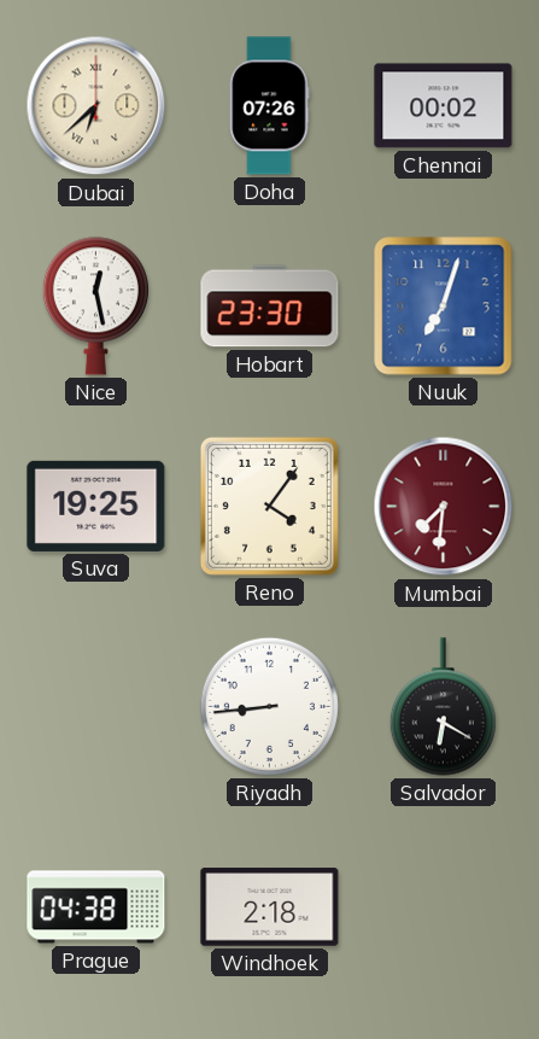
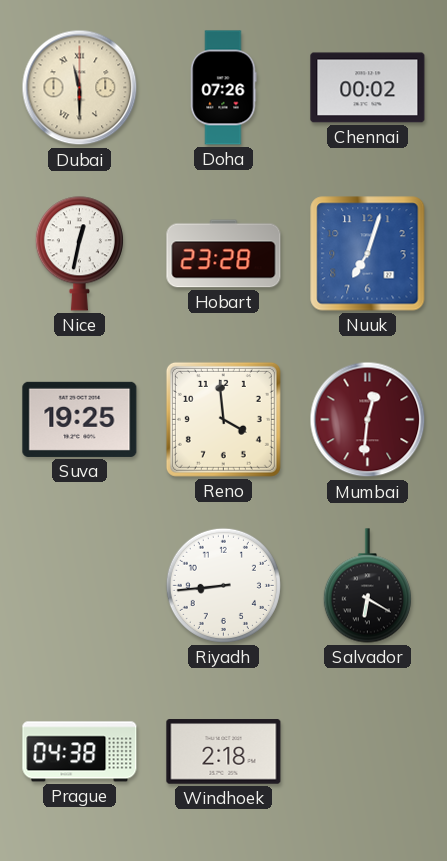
Dubai: 6:38 -> 11:30 (80, 88)
Nice: 12:28 -> 12:32 (79, 254)
Hobart: 23:30 -> 23:28 (224, 254)
Reno: 4:06 -> 3:59 (223, 419)
Mumbai: 7:31 -> 12:31 (368, 420)
